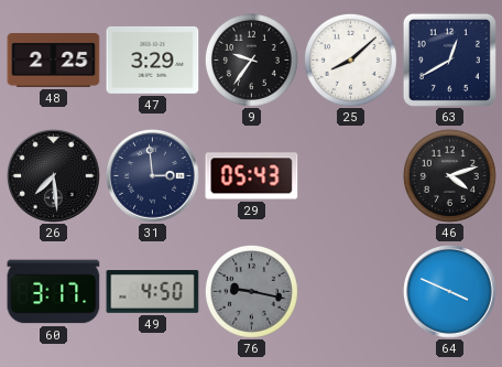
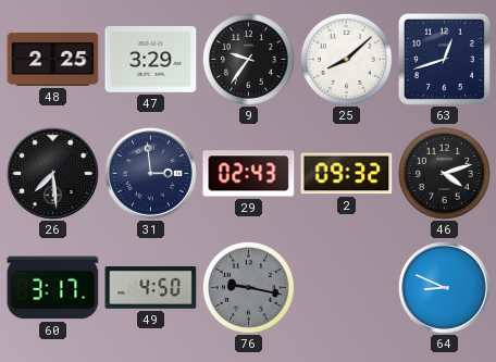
63: 12:40 -> 12:42 (444, 59)
29: 05:43 -> 02:43 (249, 174)
2: none -> 09:32 (347, 174)
64: 3:49 -> 8:49 (445, 288)
